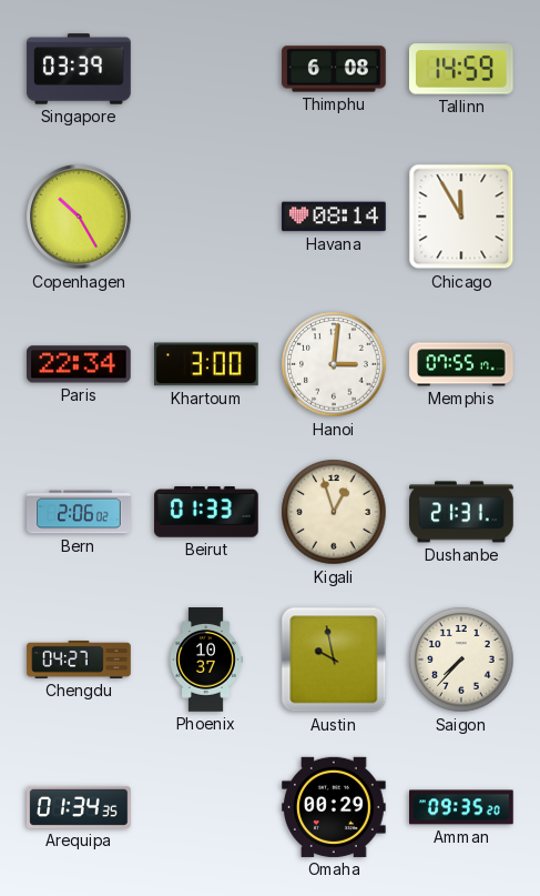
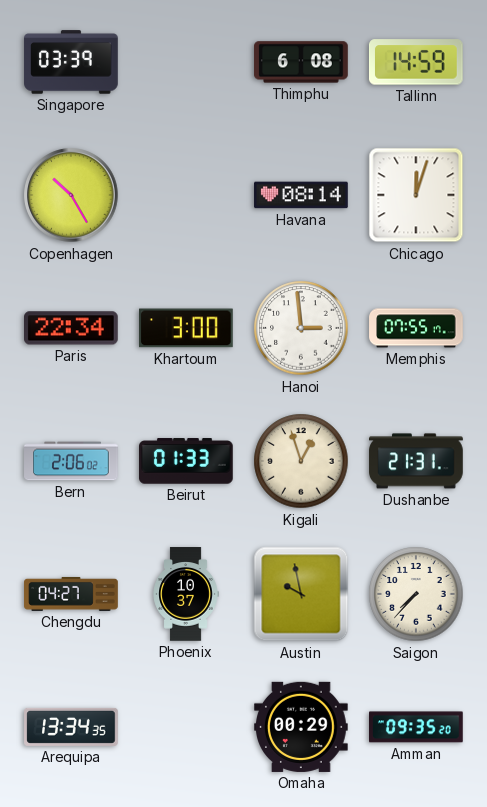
Chicago: 11:55 -> 12:03 (416, 195)
Hanoi: 3:01 -> 2:59 (301, 328)
Arequipa: 01:34 -> 13:34 (71, 727)
